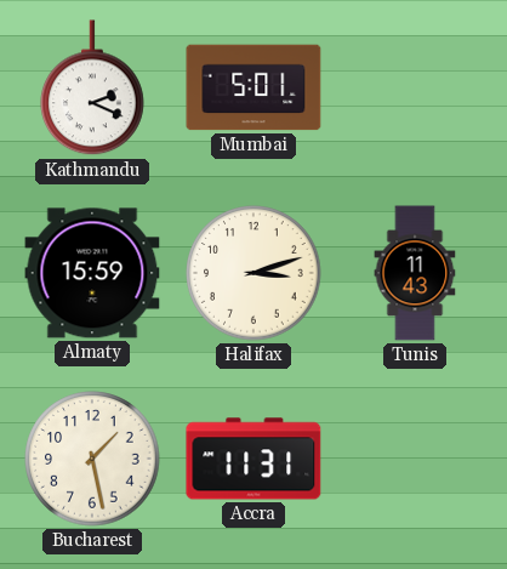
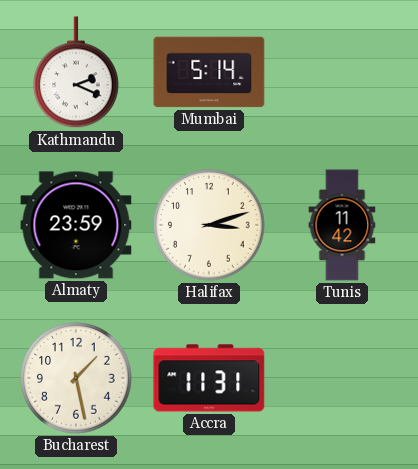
Mumbai: 5:01 -> 5:14 (209, 72)
Almaty: 15:59 -> 23:59 (76, 225)
Tunis: 11:43 -> 11:42 (342, 225)
